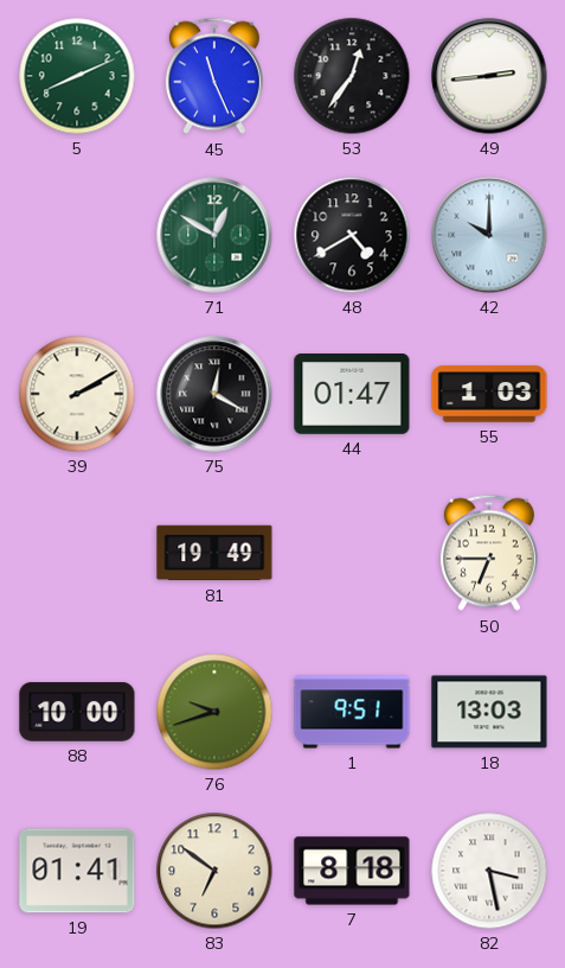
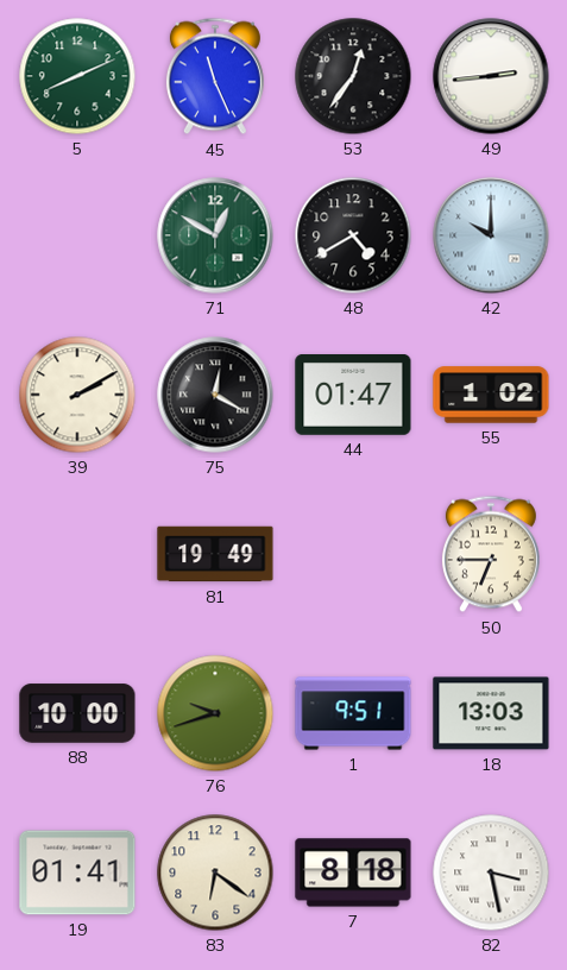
55: 1:03 -> 1:02 (491, 395)
83: 6:51 -> 6:21 (215, 873)
